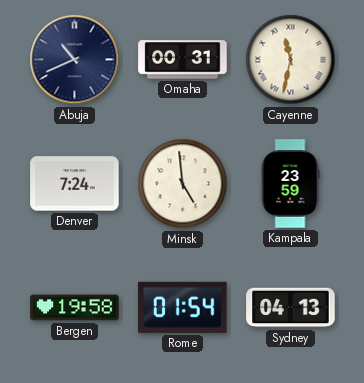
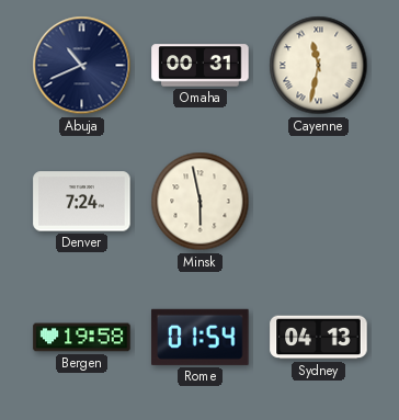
Minsk: 4:59 -> 5:58 (201, 202)
Kampala: 23:59 -> none (290, 184)
